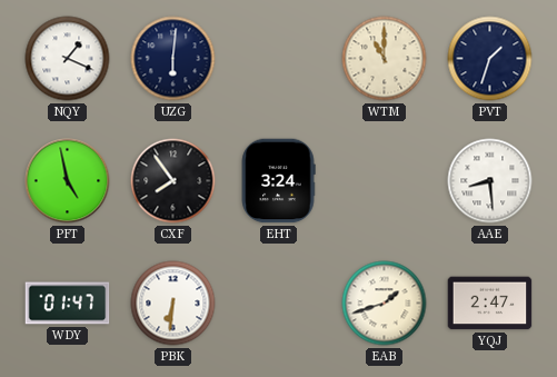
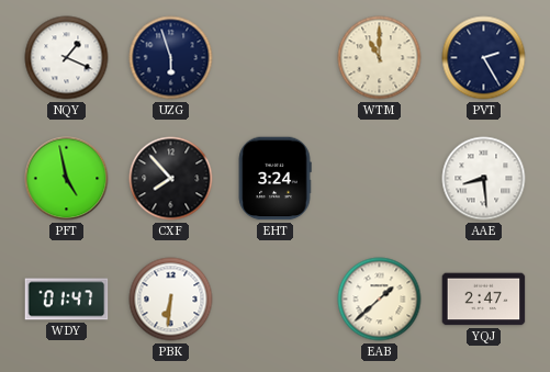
UZG: 6:01 -> 5:57 (171, 58)
PVT: 1:33 -> 2:25 (484, 58)
CXF: 7:54 -> 7:53 (171, 179)
EAB: 1:42 -> 1:38 (380, 300)
